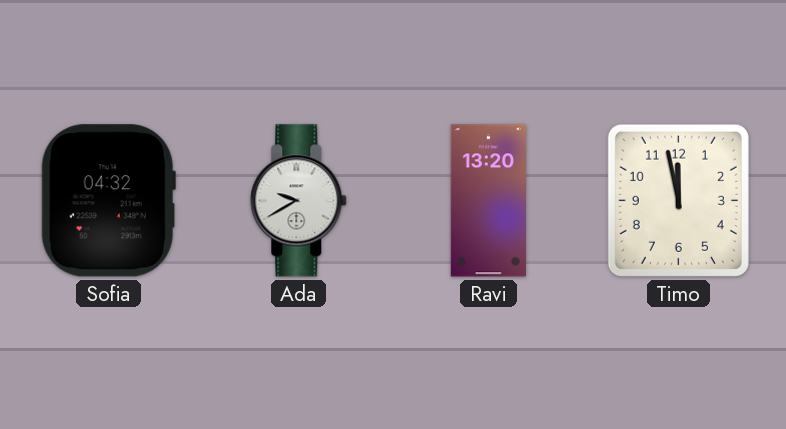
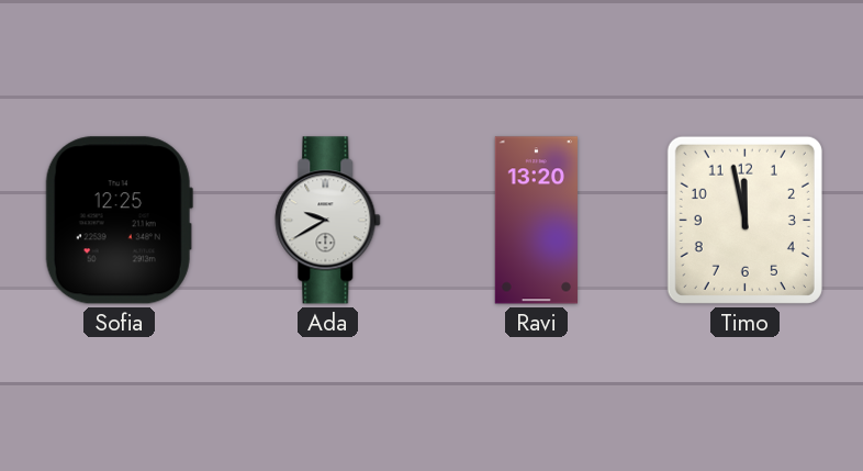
Sofia: 04:32 -> 12:25 (119, 221)
